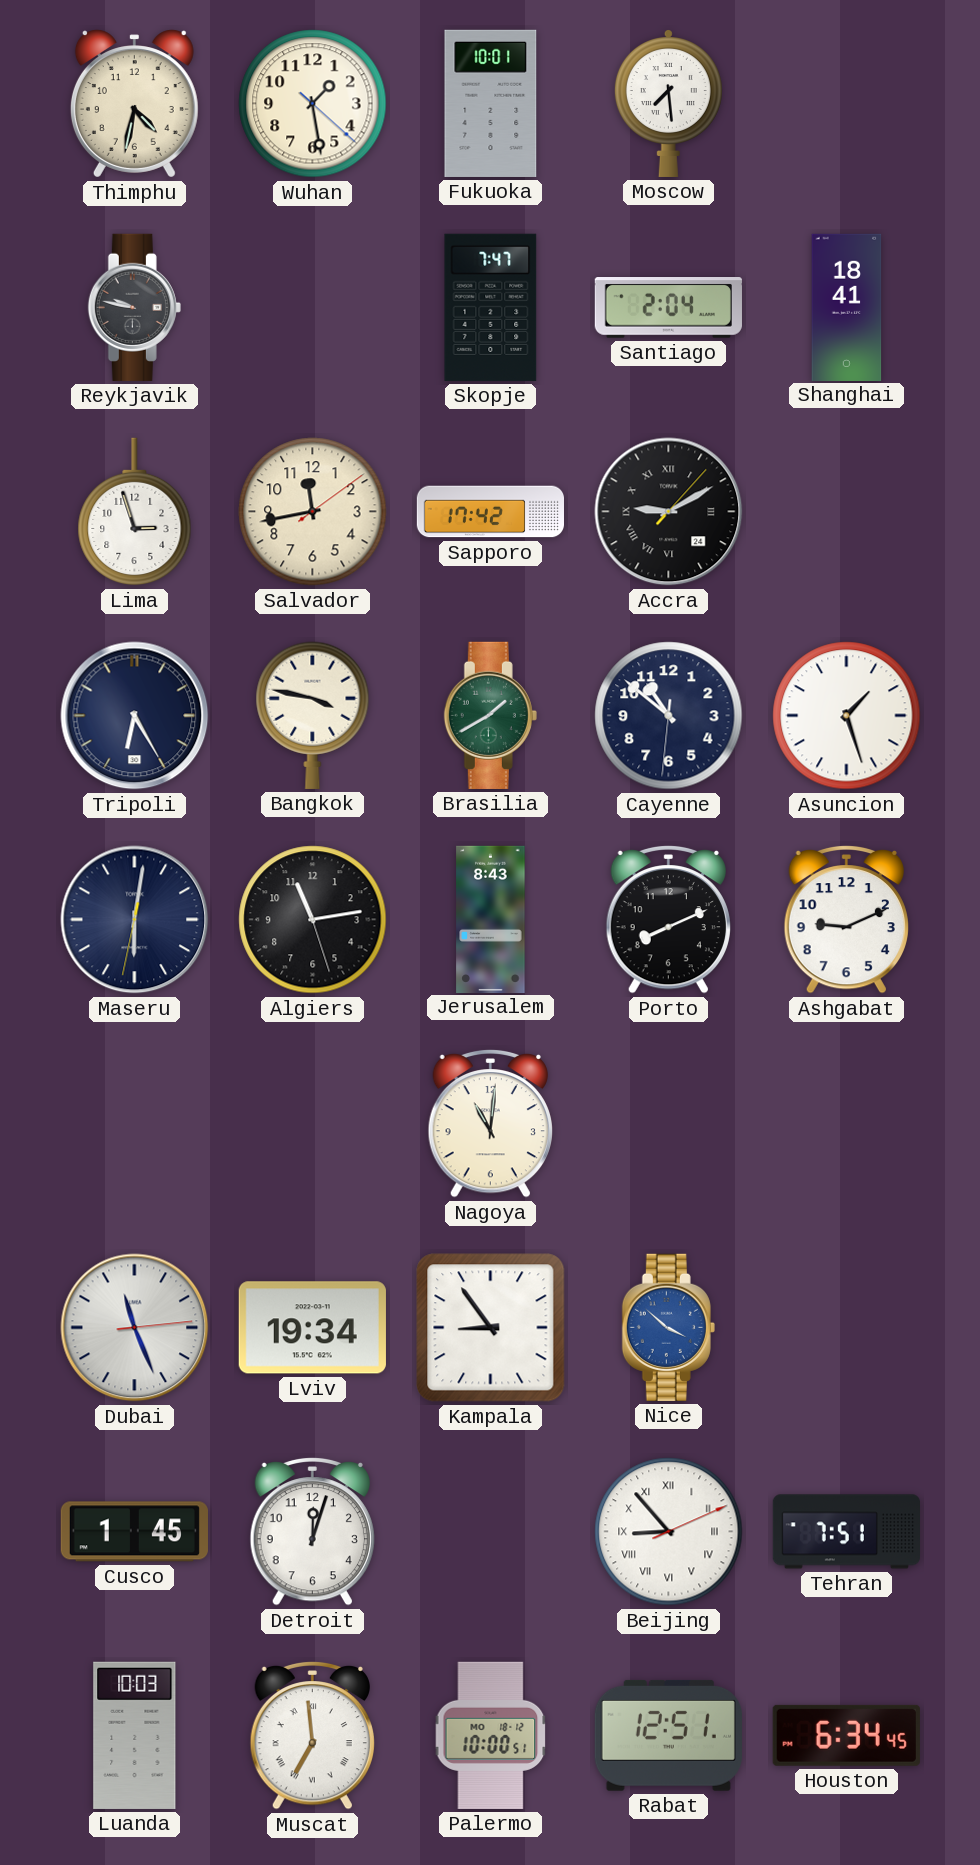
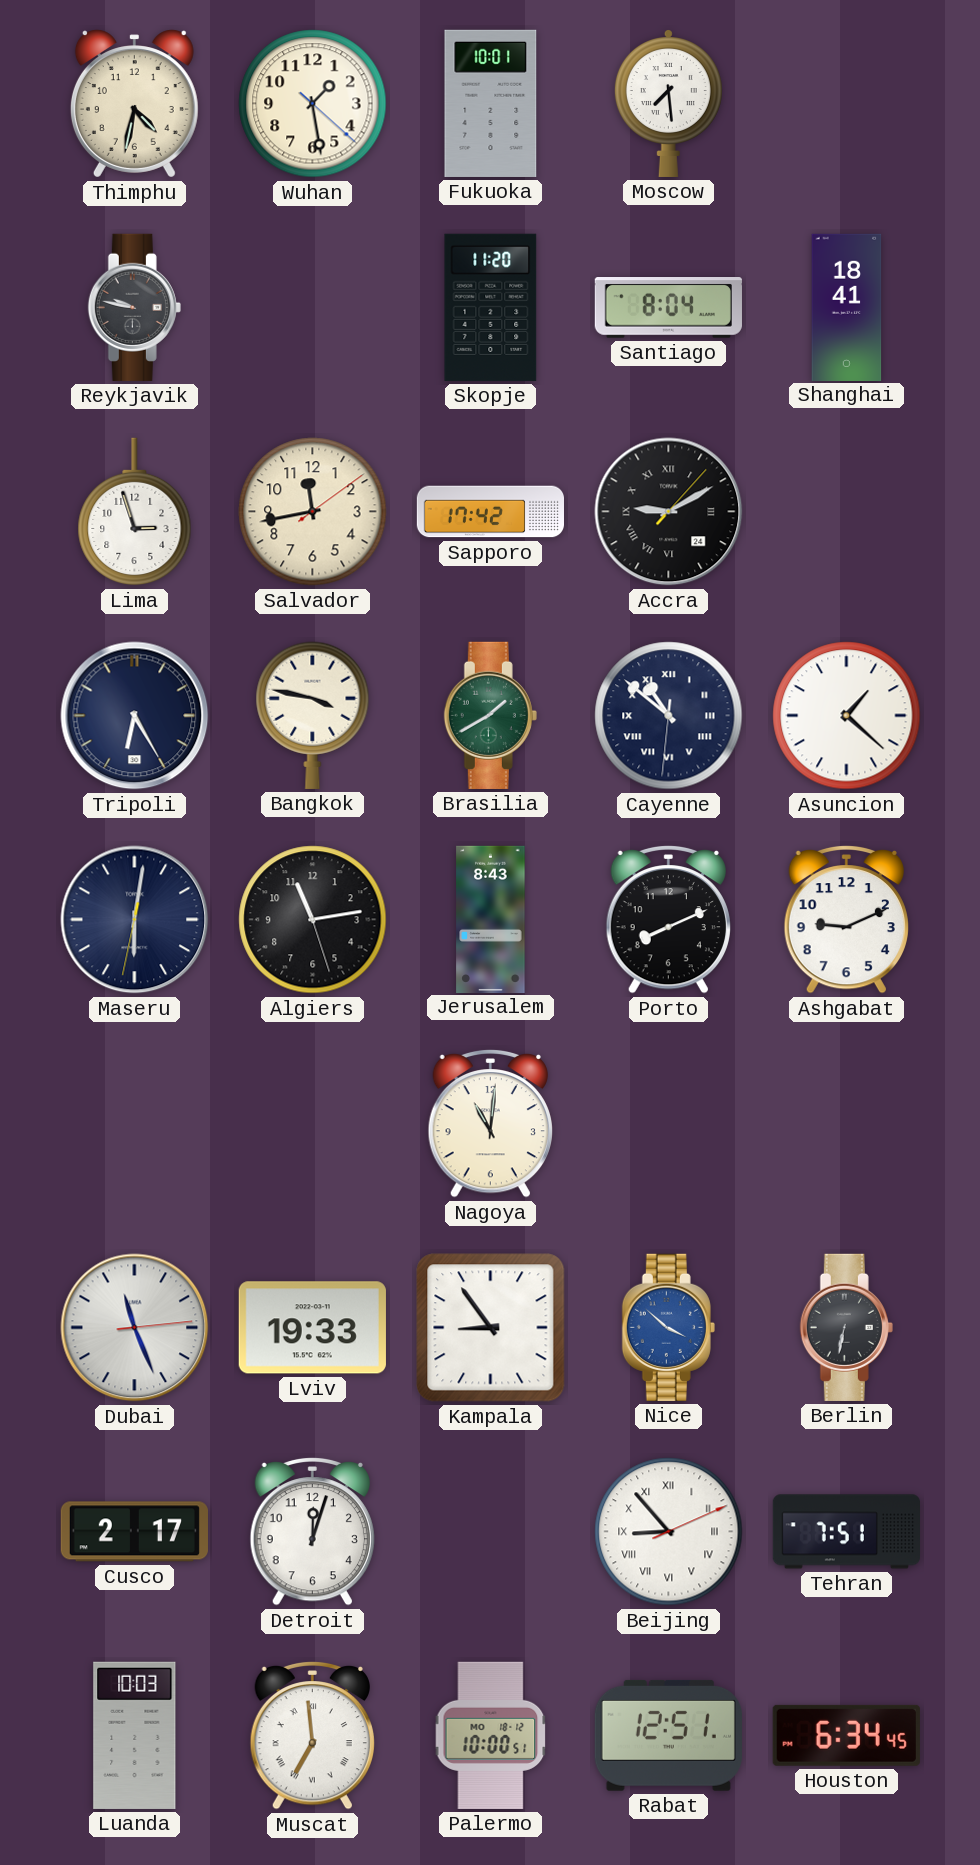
Skopje: 7:47 -> 11:20 (491, 307)
Santiago: 2:04 -> 8:04 (668, 308)
Cayenne numerals: Arabic -> Roman (669, 716)
Asuncion: 1:27 -> 1:22 (847, 716)
Lviv: 19:34 -> 19:33 (312, 1328)
Berlin: none -> 6:32 (846, 1327)
Cusco: 1:45 -> 2:17 (134, 1532)
